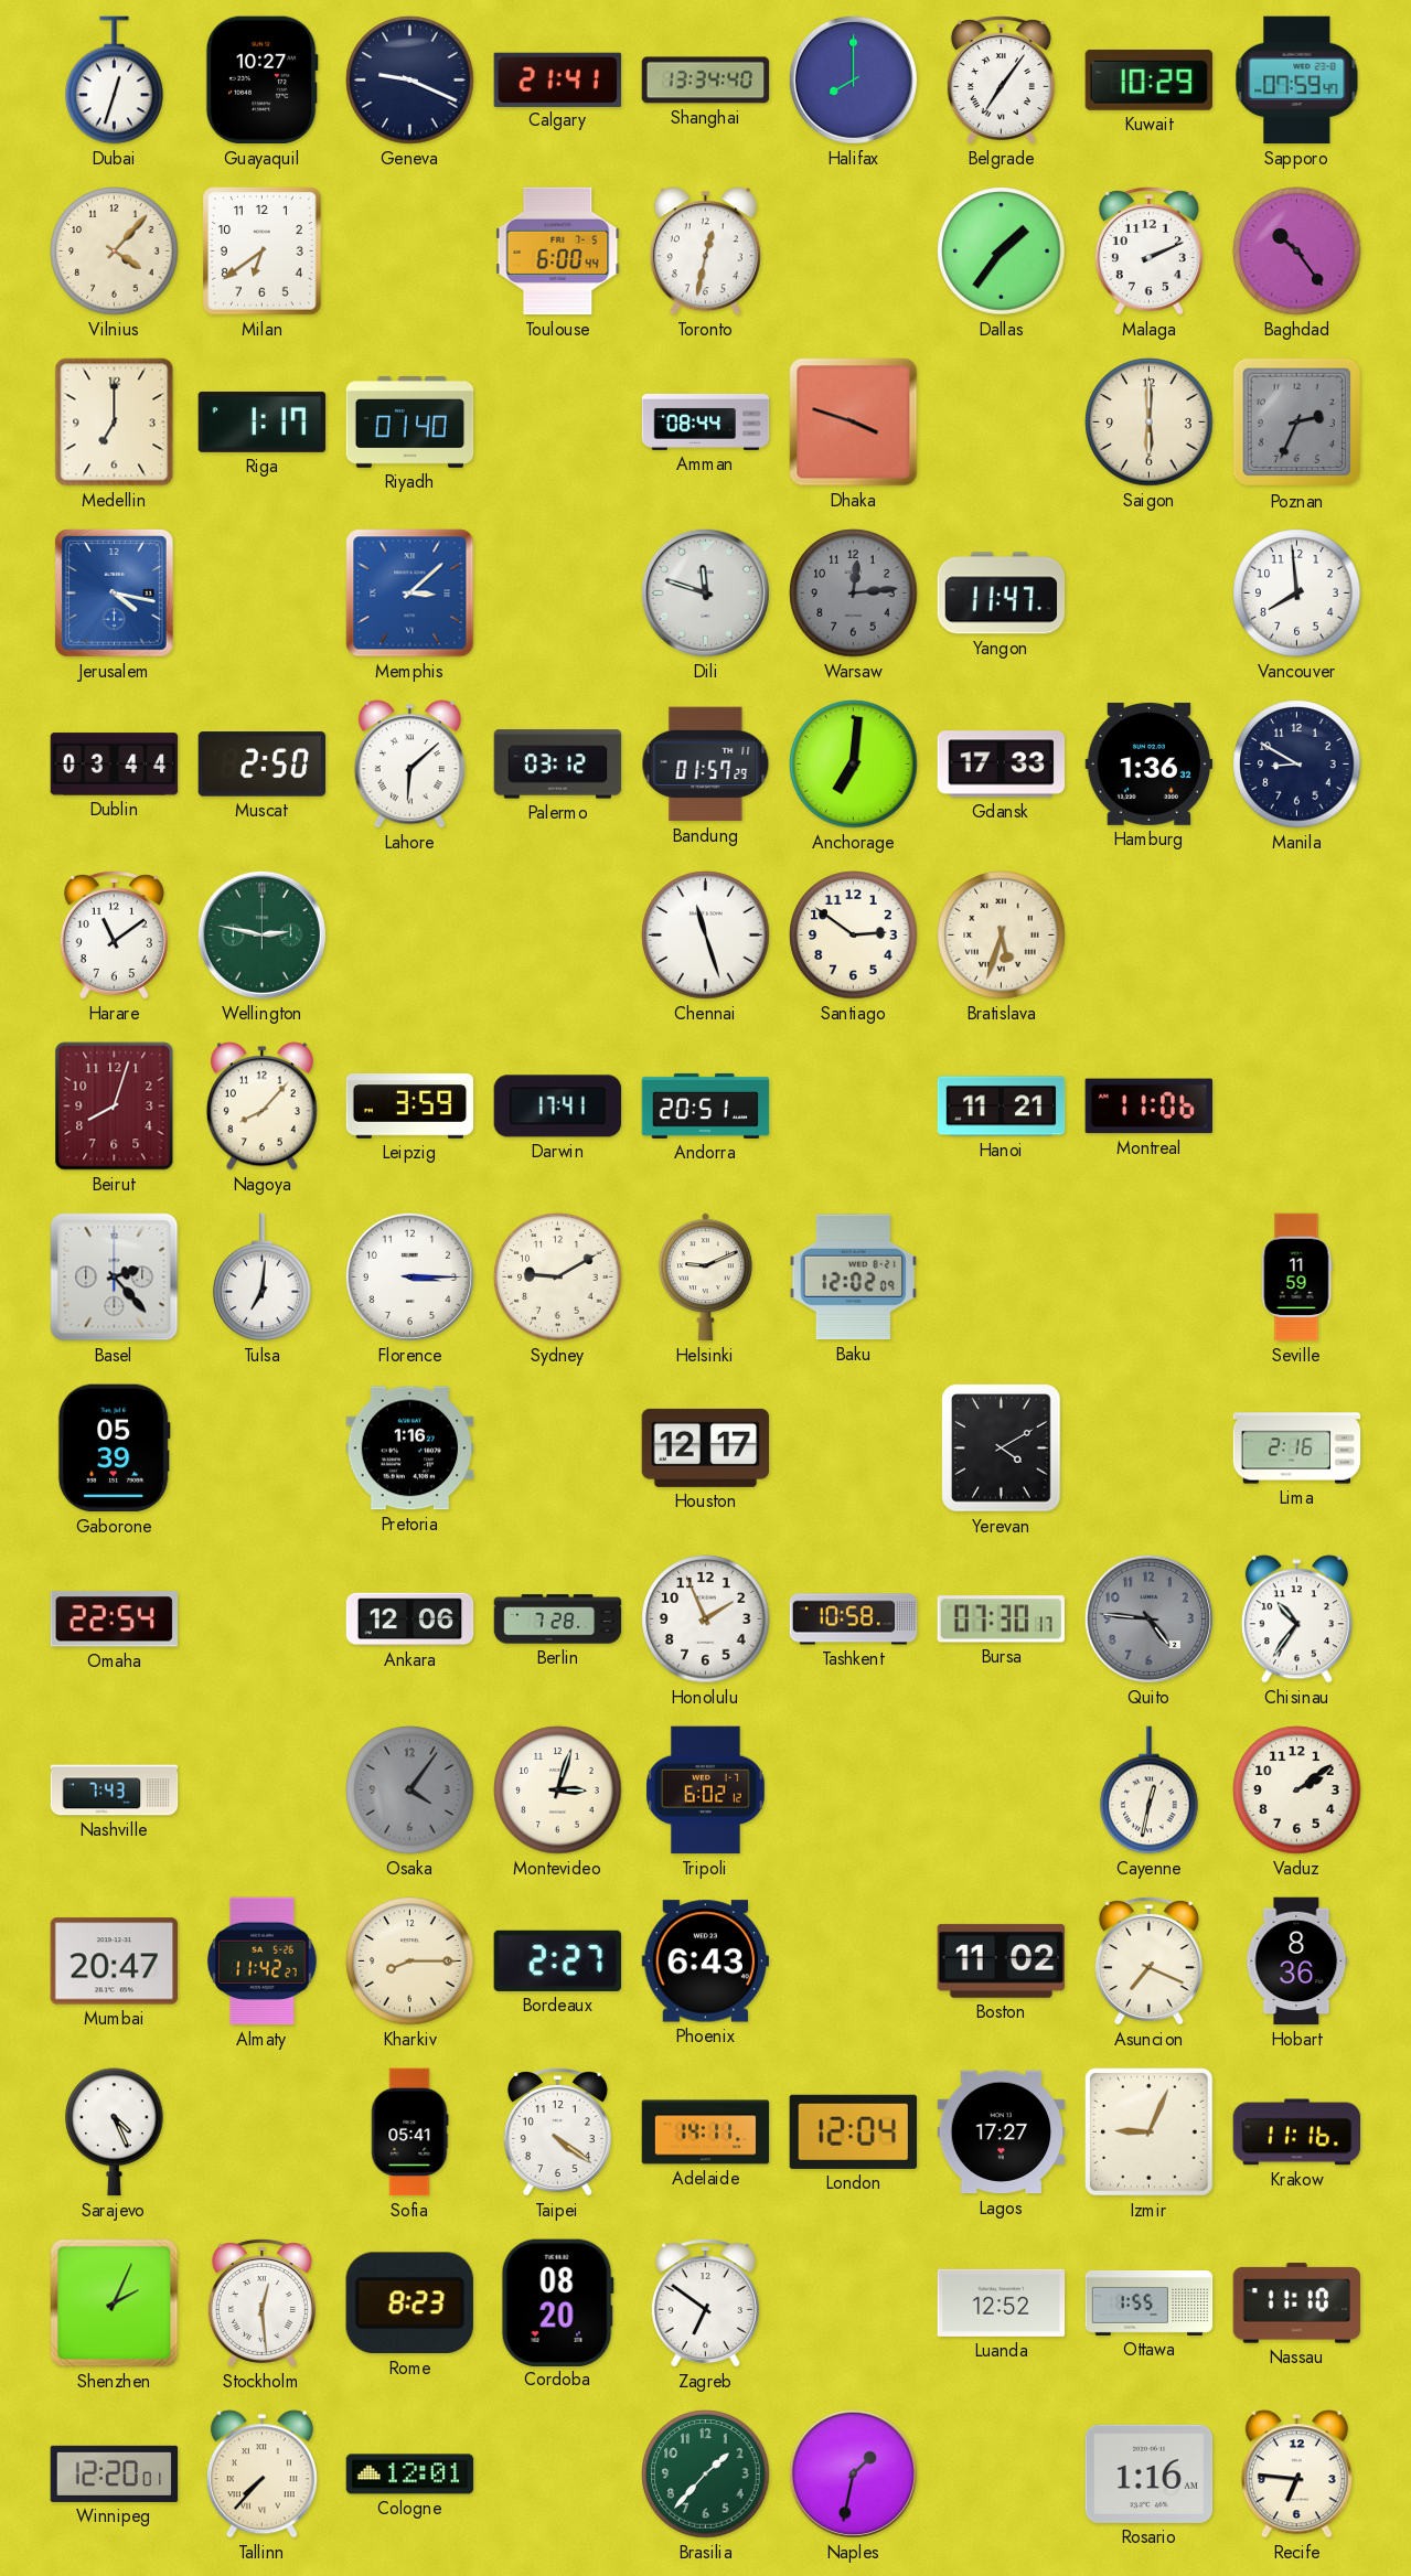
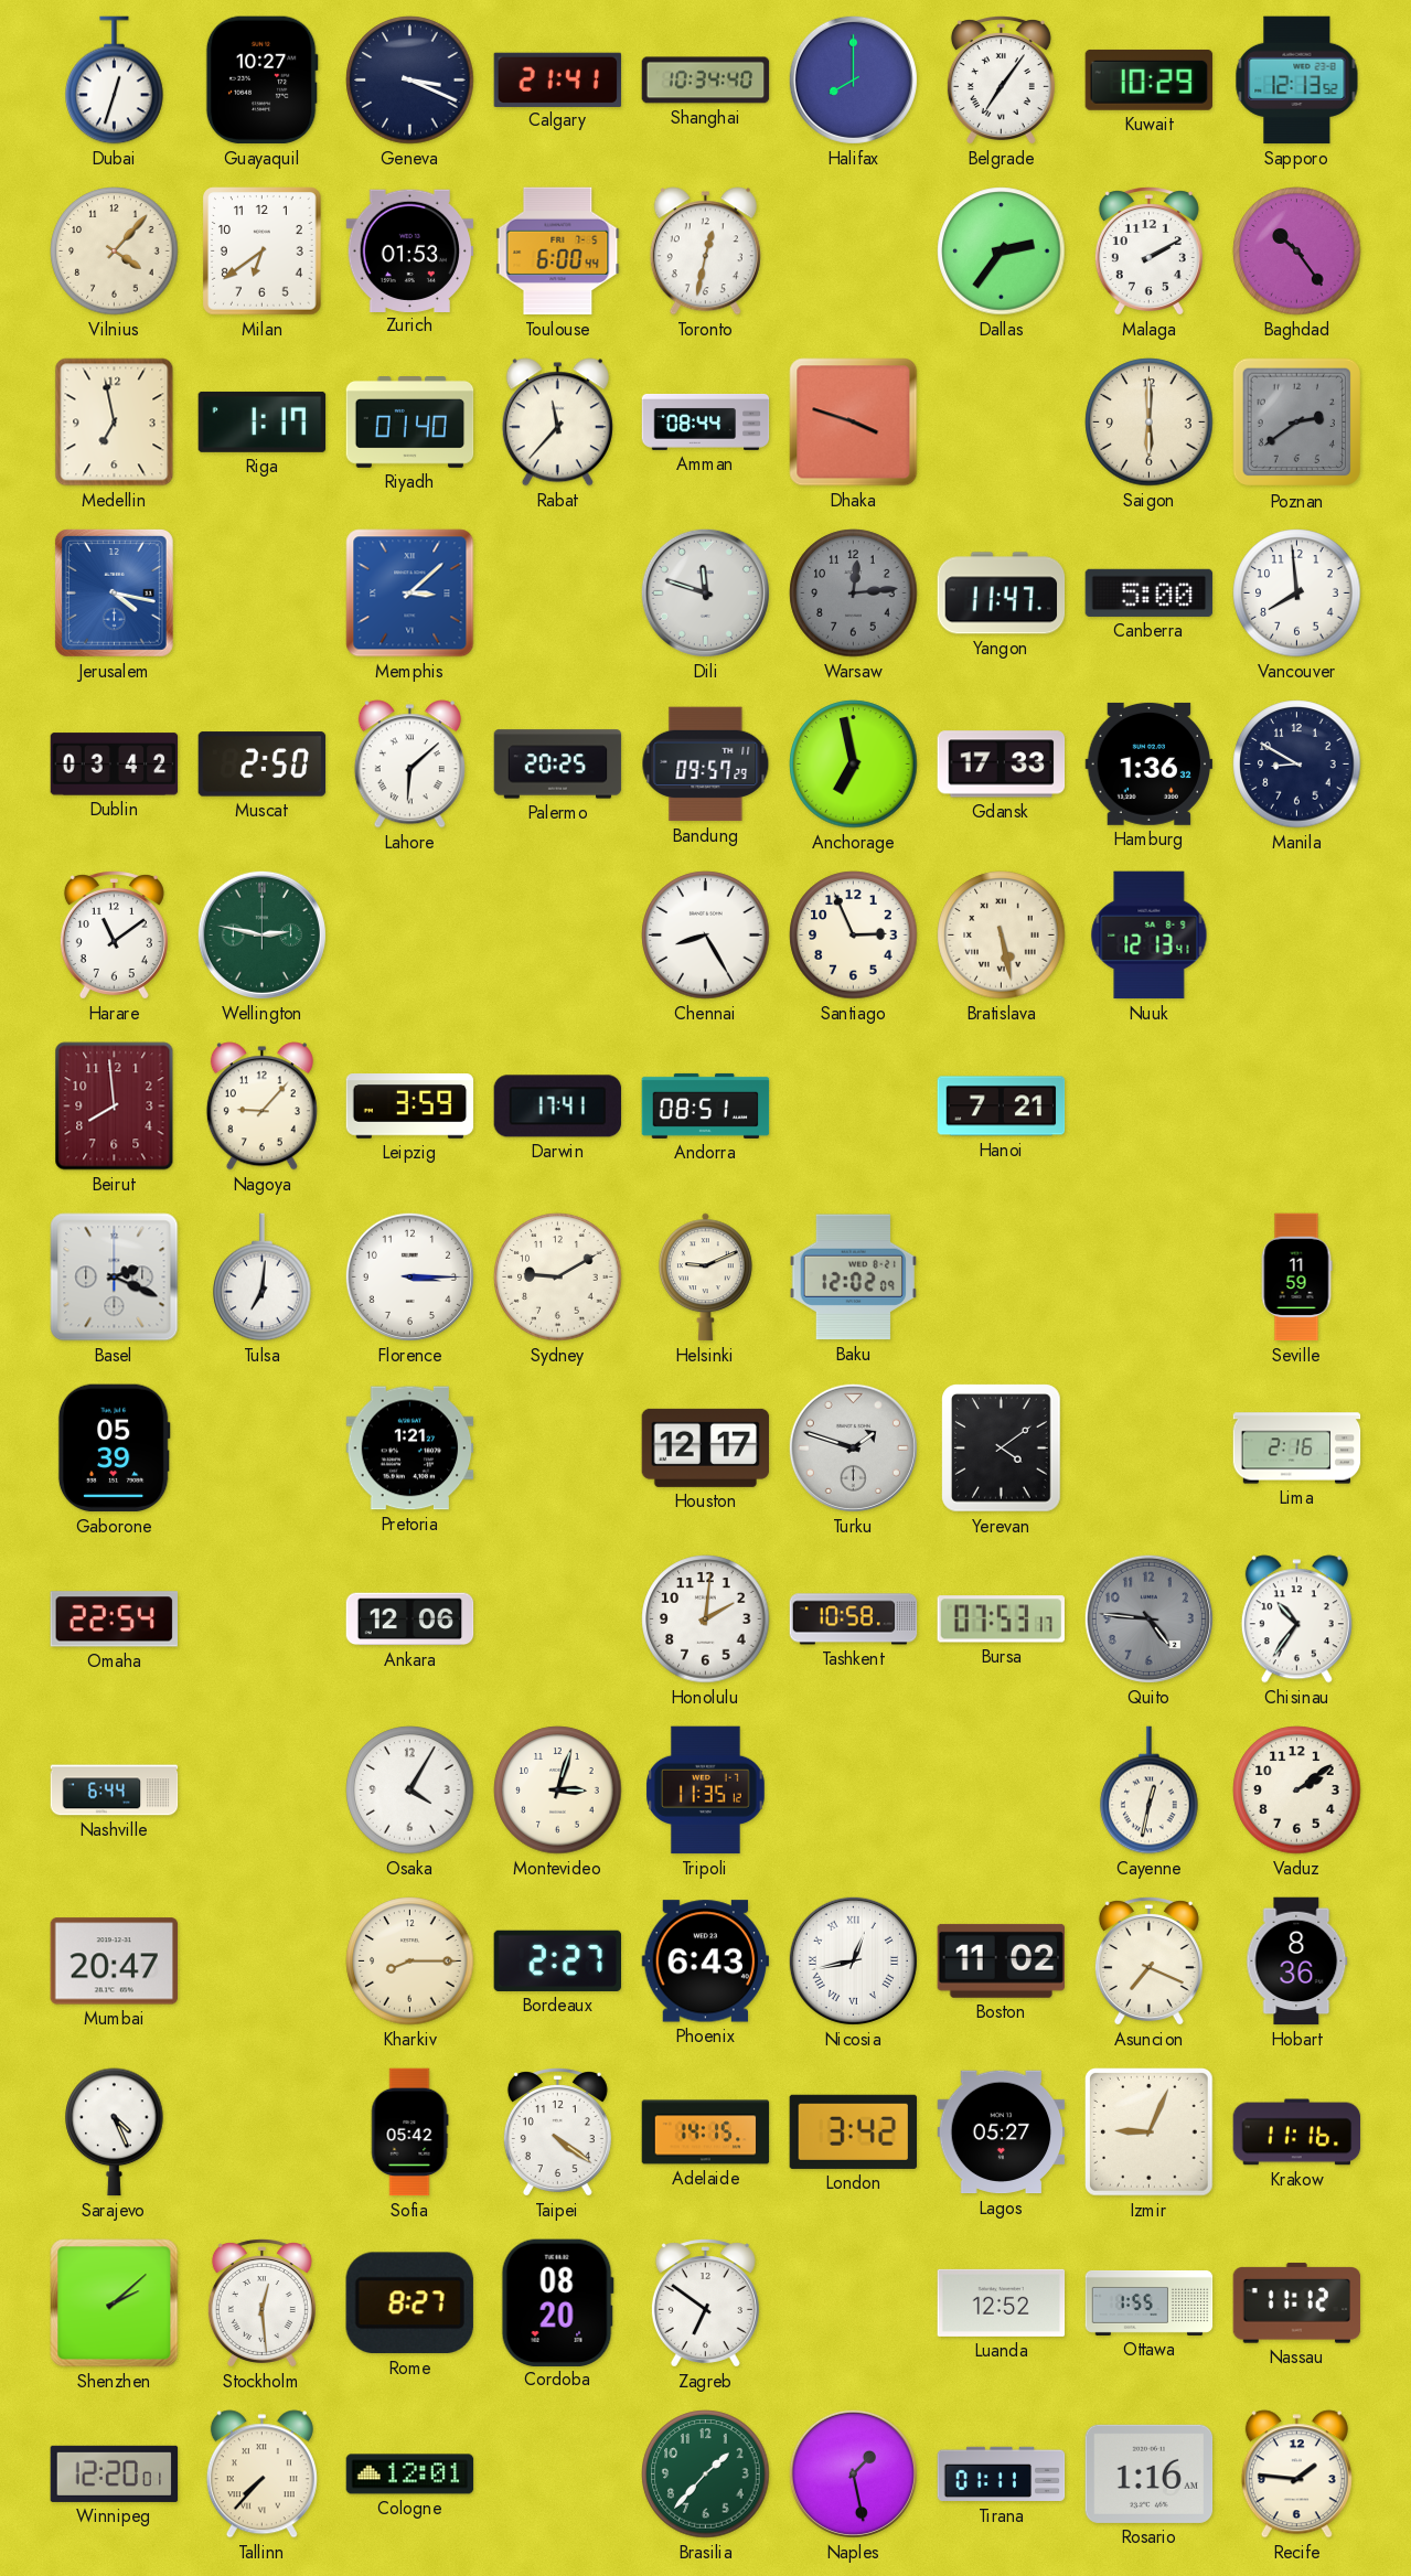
Geneva: 9:19 -> 3:19 (410, 81)
Shanghai: 13:34 -> 10:34 (706, 81)
Sapporo: 07:59 -> 12:13 (1297, 81)
Zurich: none -> 01:53 (410, 250)
Dallas: 1:36 -> 2:36 (1002, 252)
Malaga: 2:11 -> 2:10 (1148, 252)
Medellin: 7:00 -> 6:58 (115, 423)
Rabat: none -> 11:37 (557, 423)
Poznan: 2:34 -> 2:39 (1297, 423)
Canberra: none -> 5:00 (1150, 592)
Dublin: 03:44 -> 03:42 (115, 765)
Palermo: 03:12 -> 20:25 (558, 765)
Bandung: 01:57 -> 09:57 (706, 765)
Anchorage: 7:01 -> 6:58 (854, 765)
Chennai: 11:27 -> 8:25 (706, 936)
Santiago: 2:51 -> 2:56 (854, 936)
Bratislava: 5:33 -> 5:28 (1002, 936)
Nuuk: none -> 12:13 (1150, 936)
Beirut: 8:03 -> 7:59 (115, 1107)
Nagoya: 8:07 -> 9:07 (261, 1107)
Andorra: 20:51 -> 08:51 (706, 1105)
Hanoi: 11:21 -> 7:21 (1002, 1107)
Montreal: 11:06 -> none (1148, 1107)
Basel: 2:23 -> 2:19 (115, 1278)
Pretoria: 1:16 -> 1:21 (410, 1449)
Turku: none -> 1:48 (853, 1447)
Yerevan: 4:10 -> 4:09 (1002, 1449)
Berlin: 7:28 -> none (558, 1620)
Honolulu: 1:56 -> 2:01 (706, 1620)
Bursa: 07:30 -> 07:53 (1001, 1620)
Nashville: 7:43 -> 6:44 (115, 1791)
Osaka: 4:06 -> 4:05 (410, 1791)
Osaka dial: grey -> white (410, 1791)
Tripoli: 6:02 -> 11:35 (706, 1791)
Almaty: 11:42 -> none (263, 1962)
Nicosia: none -> 12:43 (853, 1960)
Sofia: 05:41 -> 05:42 (409, 2133)
Adelaide: 14:11 -> 14:15 (706, 2133)
London: 12:04 -> 3:42 (853, 2131)
Lagos: 17:27 -> 05:27 (1002, 2133)
Shenzhen: 2:04 -> 2:08 (115, 2304)
Rome: 8:23 -> 8:27 (409, 2304)
Nassau: 11:10 -> 11:12 (1297, 2304)
Naples: 1:32 -> 1:28 (853, 2473)
Tirana: none -> 01:11 (1002, 2475)
Recife: 6:46 -> 1:46 (1296, 2475)
